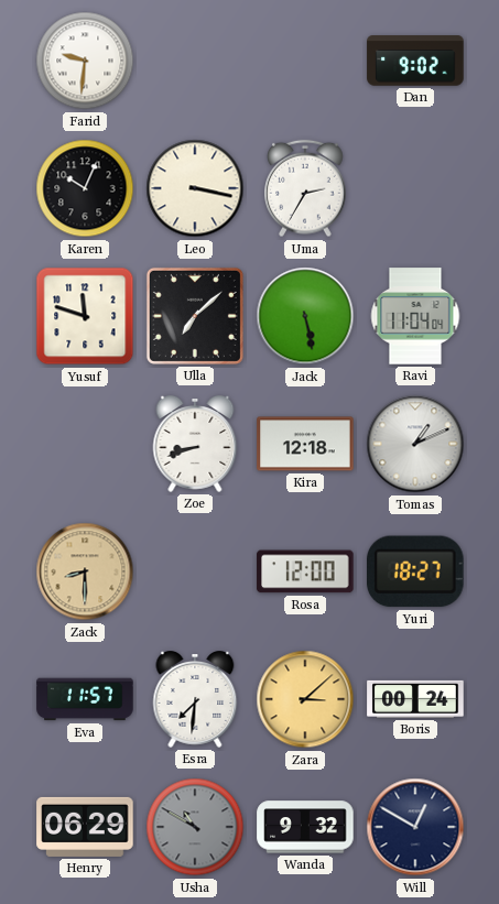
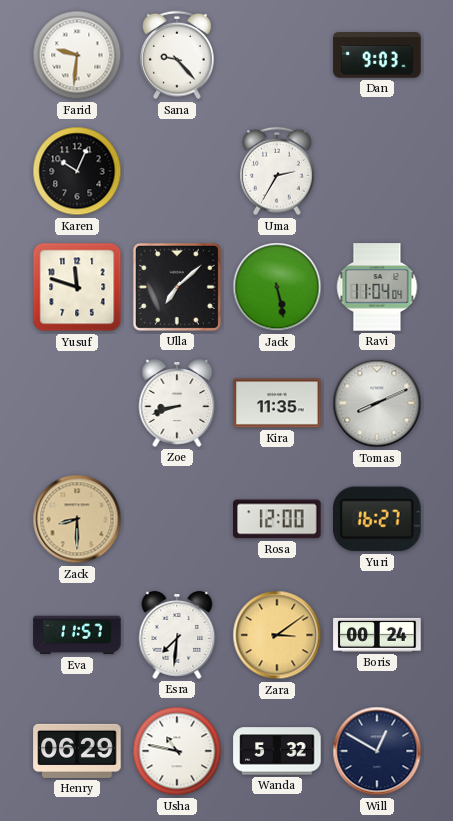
Sana: none -> 9:23 (177, 55)
Dan: 9:02 -> 9:03 (377, 55)
Leo: 3:17 -> none (195, 188)
Kira: 12:18 -> 11:35 (277, 403)
Tomas: 1:11 -> 8:11 (377, 403)
Yuri: 18:27 -> 16:27 (378, 519)
Zara: 3:08 -> 3:09 (277, 635)
Usha: 10:50 -> 10:47 (177, 751)
Usha dial: grey -> white (177, 751)
Wanda: 9:32 -> 5:32 (277, 751)
